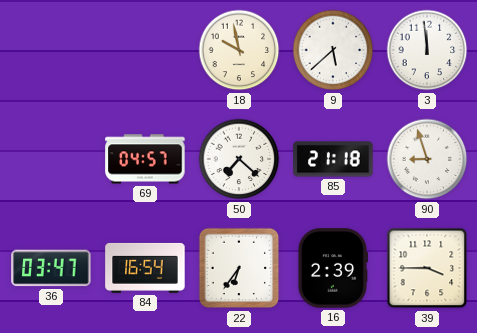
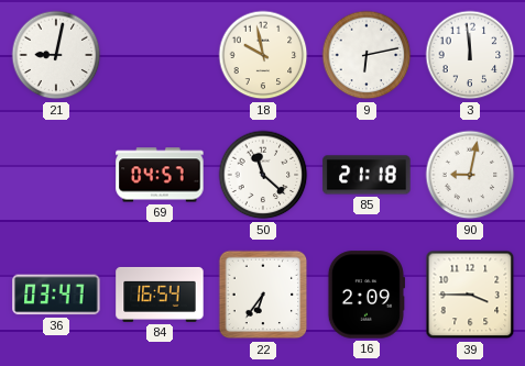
21: none -> 9:02 (56, 55)
9: 5:38 -> 6:13 (367, 55)
50: 7:22 -> 11:22 (263, 175)
90: 8:57 -> 9:02 (470, 175)
16: 2:39 -> 2:09 (365, 295)
